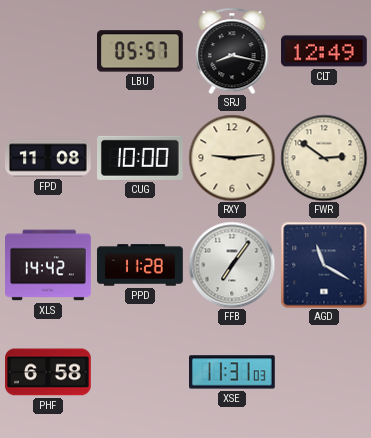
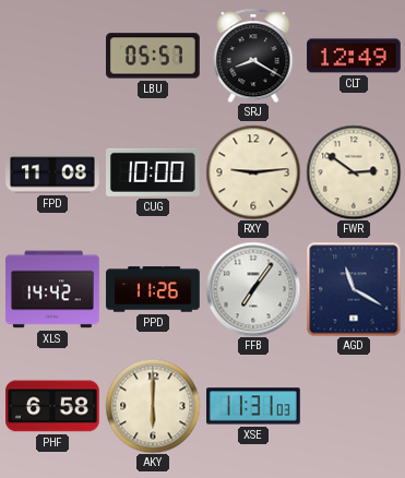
SRJ: 8:17 -> 8:20 (253, 56)
PPD: 11:28 -> 11:26 (153, 289)
AKY: none -> 6:00 (153, 406)
